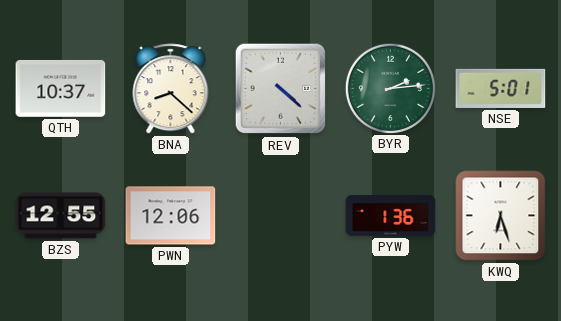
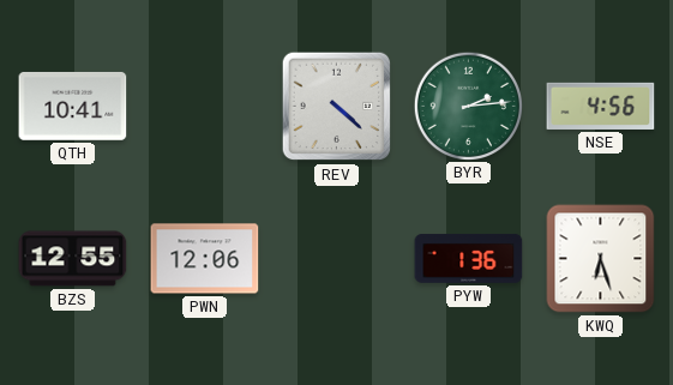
QTH: 10:37 -> 10:41 (73, 107)
BNA: 8:22 -> none (171, 89)
NSE: 5:01 -> 4:56 (601, 106)
